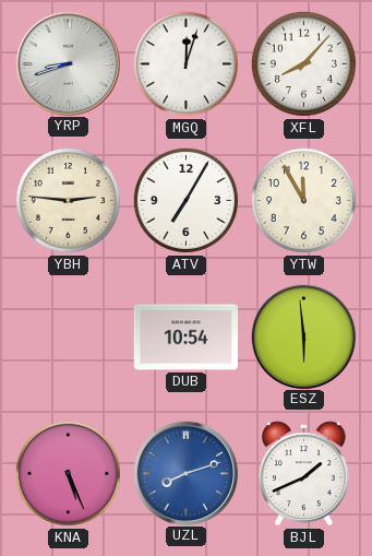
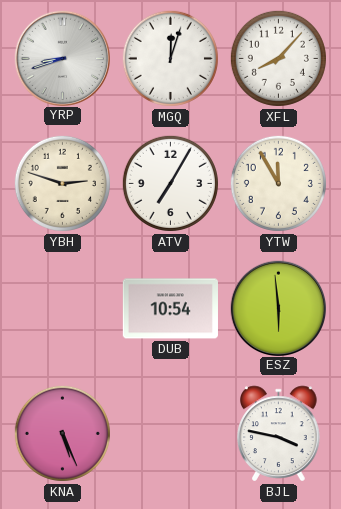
YBH: 2:46 -> 2:48 (62, 183)
UZL: 8:12 -> none (185, 473)
BJL: 1:41 -> 3:47 (279, 434)
